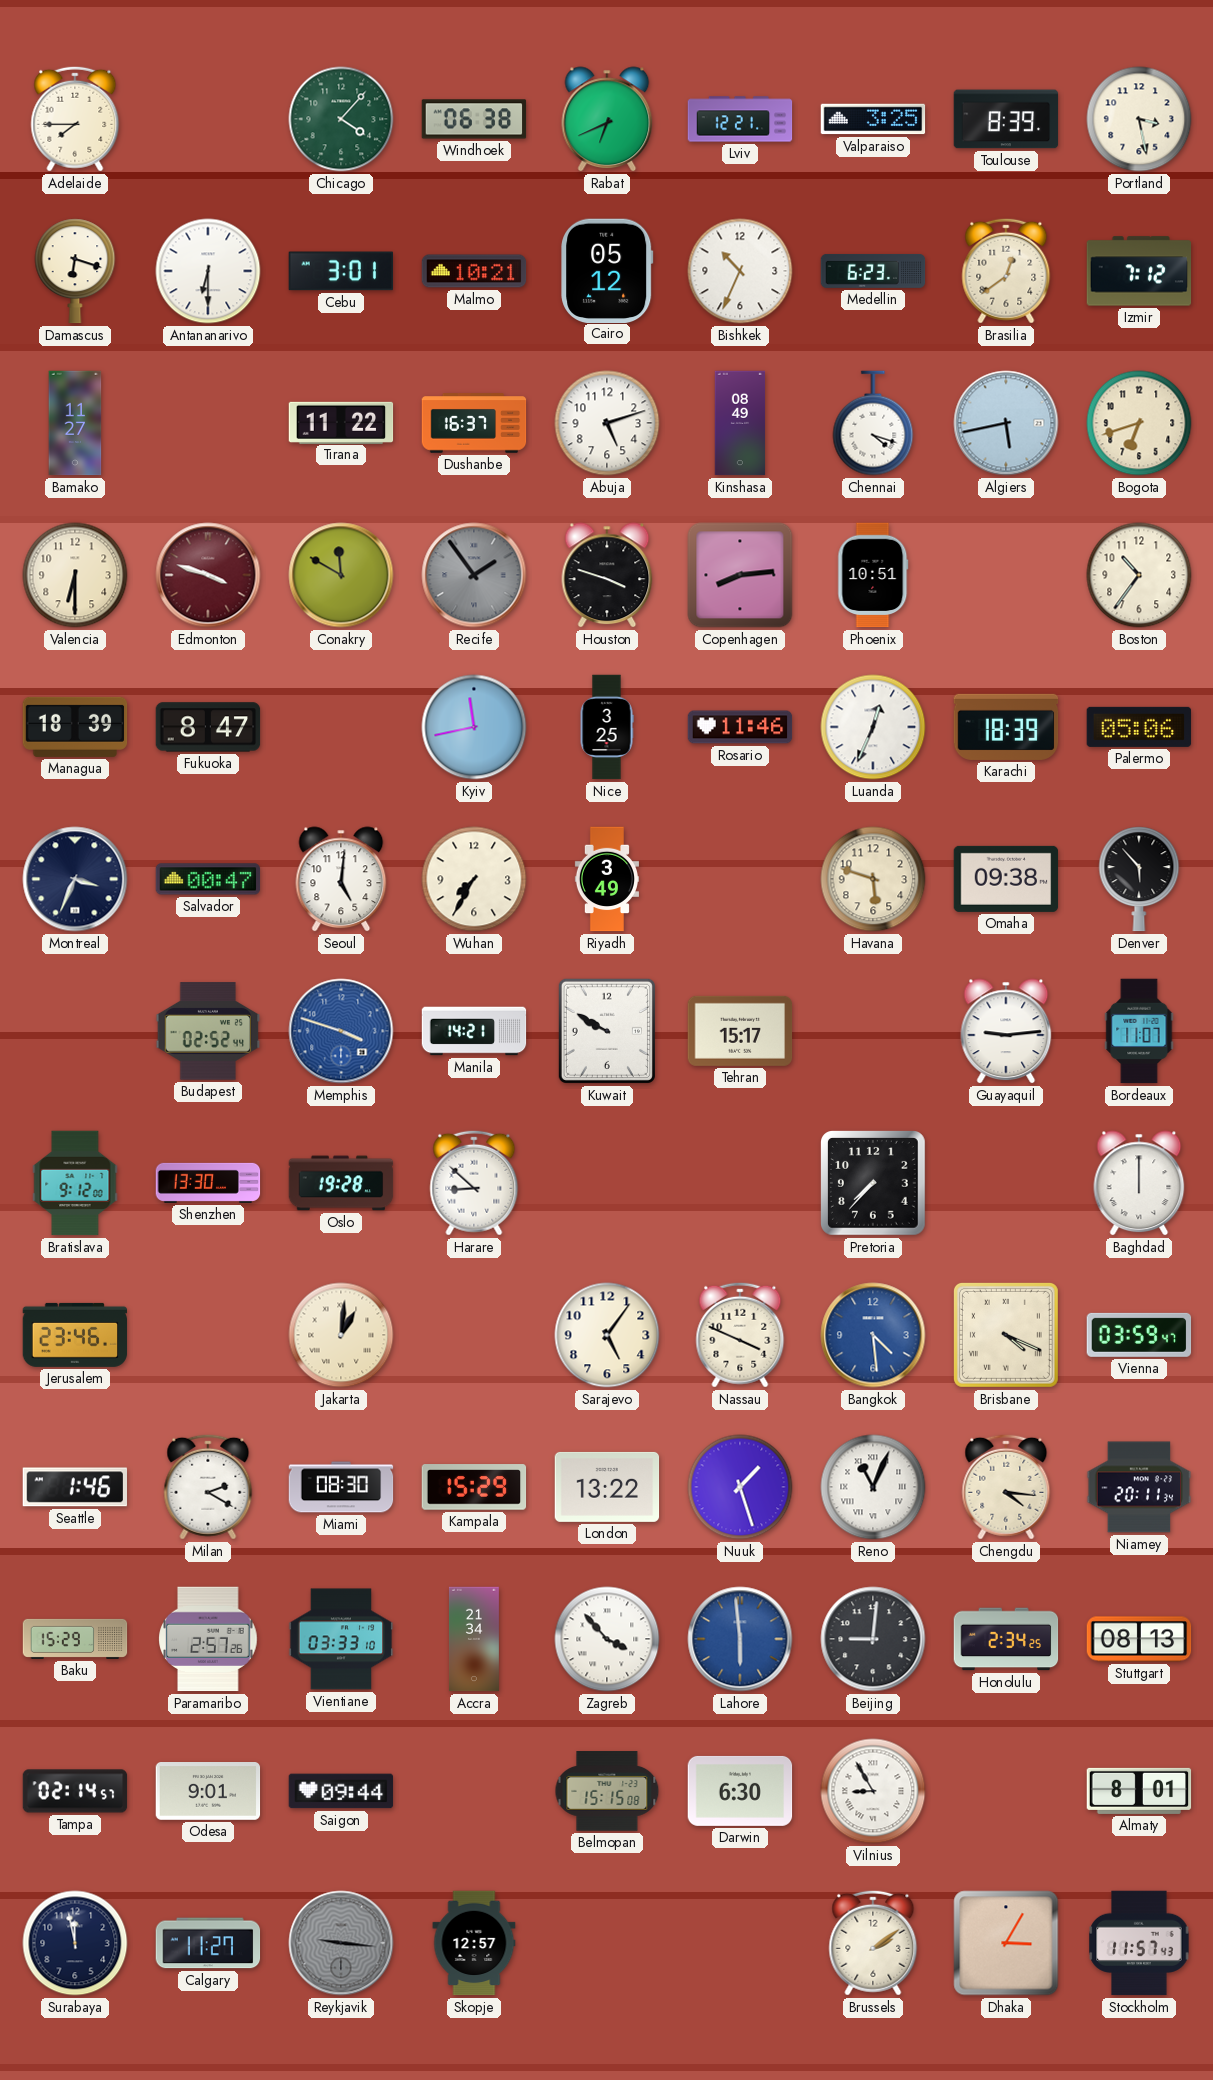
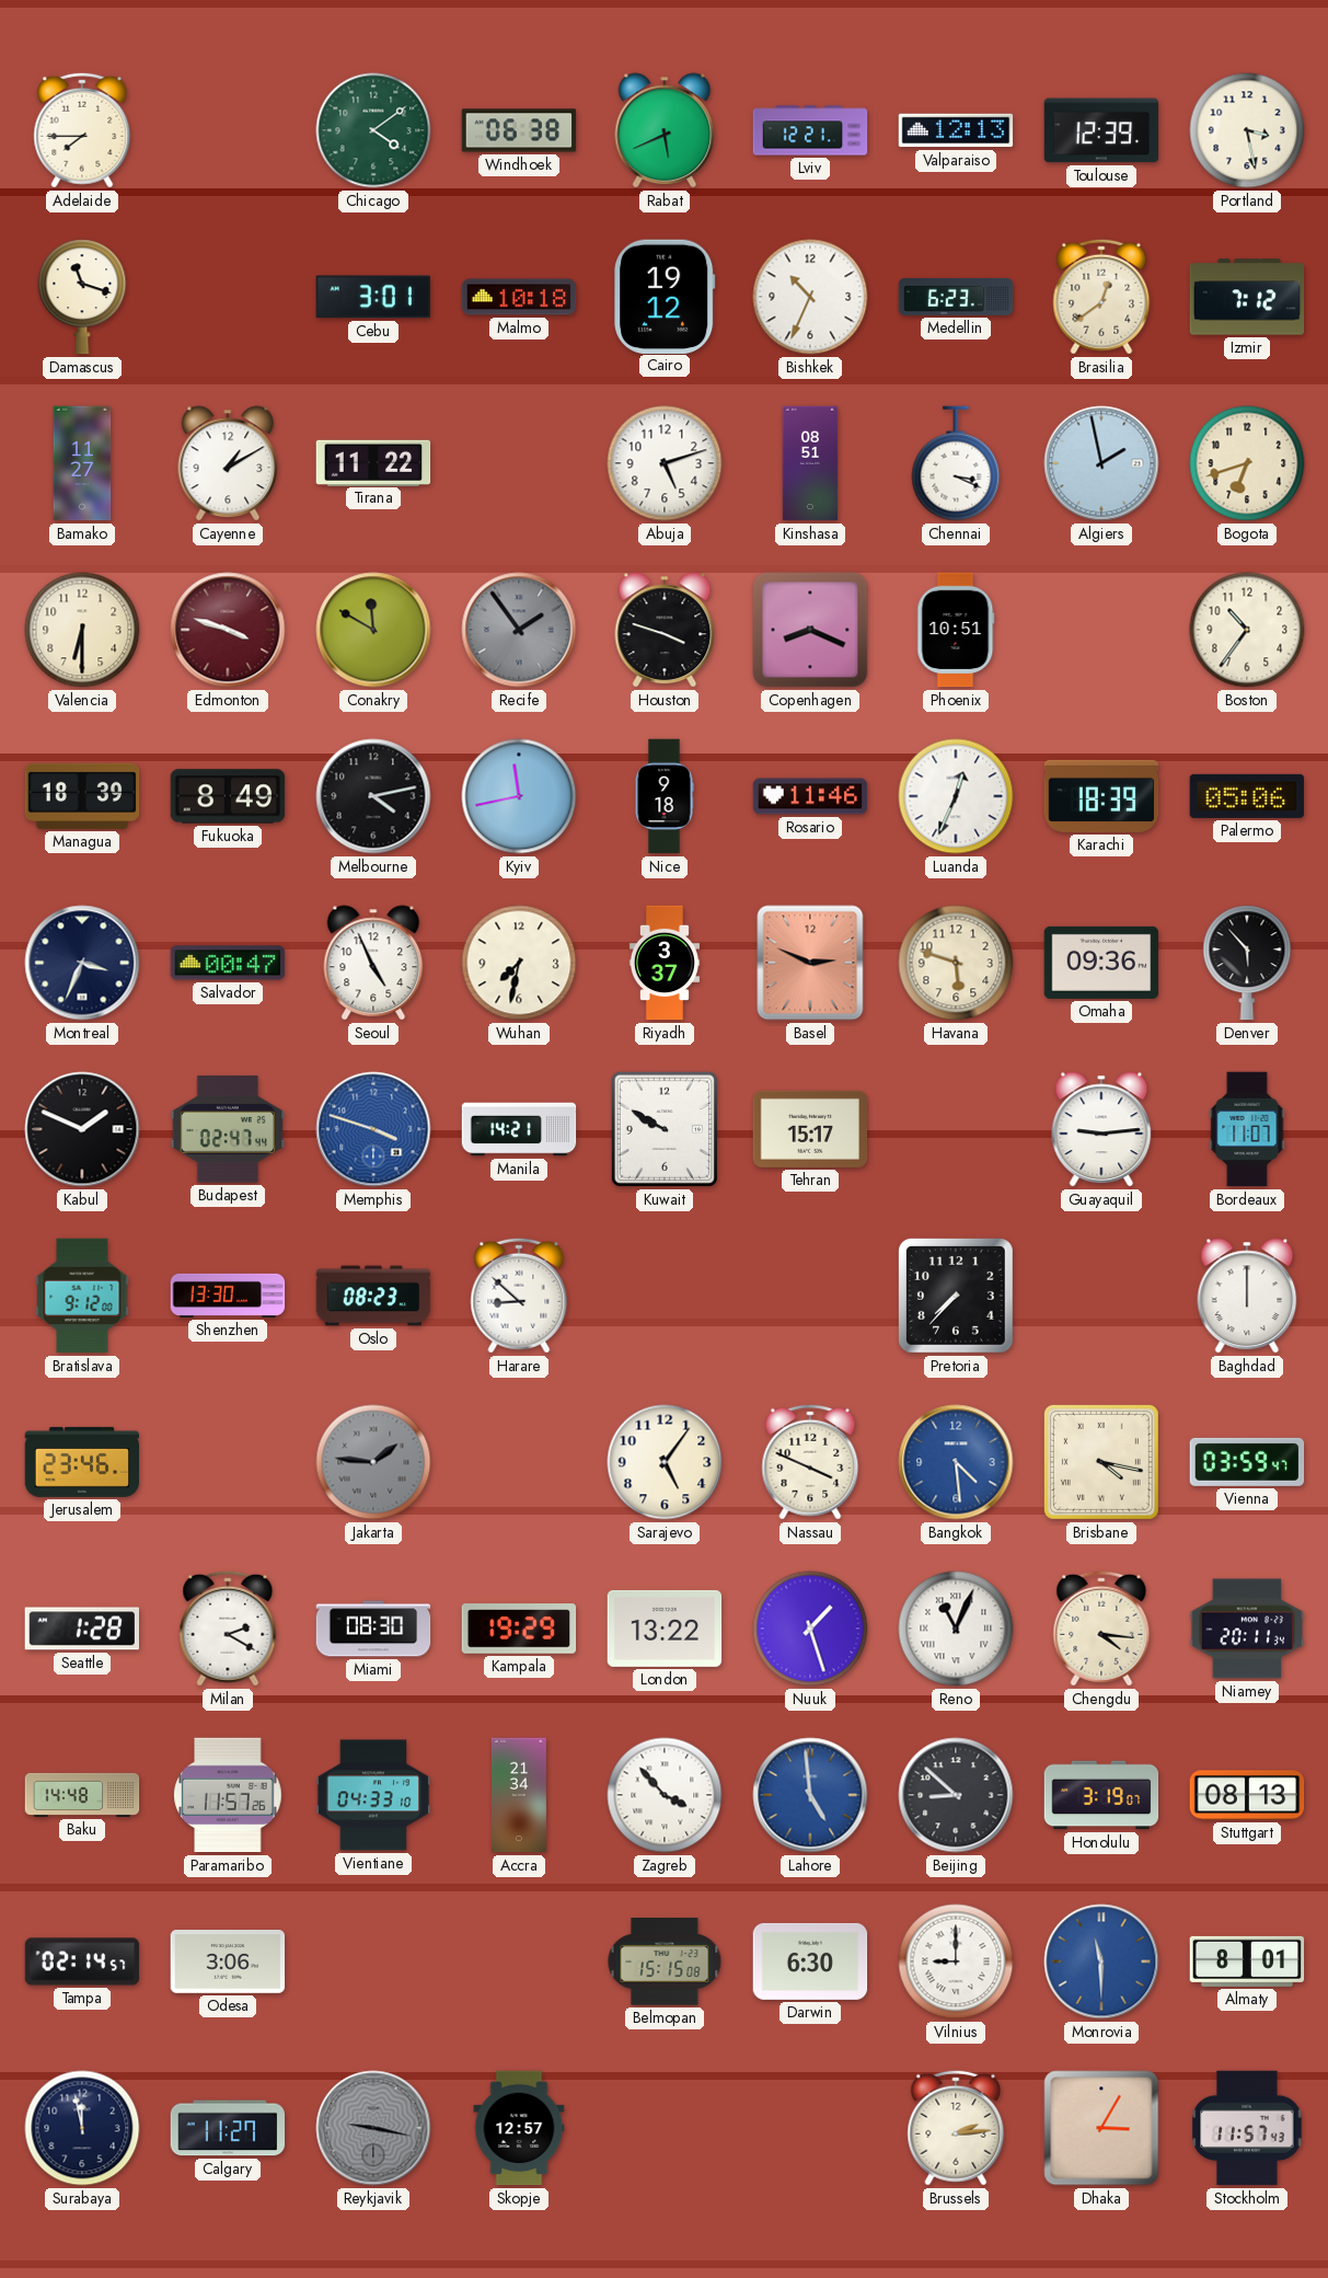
Chicago: 4:07 -> 4:09 (373, 130)
Rabat: 6:41 -> 5:41 (665, 130)
Valparaiso: 3:25 -> 12:13 (956, 130)
Toulouse: 8:39 -> 12:39 (1101, 130)
Damascus: 6:18 -> 11:18 (82, 297)
Antananarivo: 6:30 -> none (208, 271)
Malmo: 10:21 -> 10:18 (519, 297)
Cairo: 05:12 -> 19:12 (665, 296)
Cayenne: none -> 1:10 (228, 463)
Dushanbe: 16:37 -> none (474, 423)
Kinshasa: 08:49 -> 08:51 (810, 463)
Chennai: 4:18 -> 3:19 (956, 463)
Algiers: 5:43 -> 1:58 (1101, 463)
Copenhagen: 8:14 -> 8:19 (810, 630)
Fukuoka: 8:47 -> 8:49 (228, 796)
Melbourne: none -> 4:13 (373, 796)
Nice: 3:25 -> 9:18 (665, 796)
Seoul: 5:01 -> 4:56 (373, 963)
Wuhan: 7:35 -> 7:32 (519, 963)
Riyadh: 3:49 -> 3:37 (665, 963)
Basel: none -> 2:49 (810, 963)
Omaha: 09:38 -> 09:36 (1101, 963)
Kabul: none -> 1:49 (82, 1129)
Budapest: 02:52 -> 02:47 (228, 1129)
Oslo: 19:28 -> 08:23 (373, 1296)
Jakarta: 1:01 -> 1:46 (373, 1462)
Jakarta dial: cream -> grey (373, 1462)
Brisbane: 4:19 -> 4:17 (1101, 1462)
Seattle: 1:46 -> 1:28 (82, 1629)
Kampala: 15:29 -> 19:29 (519, 1629)
Baku: 15:29 -> 14:48 (82, 1795)
Paramaribo: 2:57 -> 11:57 (228, 1795)
Vientiane: 03:33 -> 04:33 (373, 1795)
Lahore: 5:59 -> 4:59 (810, 1795)
Beijing: 9:01 -> 8:52 (956, 1795)
Honolulu: 2:34 -> 3:19 (1101, 1795)
Odesa: 9:01 -> 3:06 (228, 1963)
Saigon: 09:44 -> none (341, 1791)
Vilnius: 8:55 -> 9:00 (956, 1961)
Monrovia: none -> 11:30 (1101, 1961)
Reykjavik: 9:16 -> 9:17 (373, 2128)
Brussels: 2:09 -> 2:14 (956, 2128)
